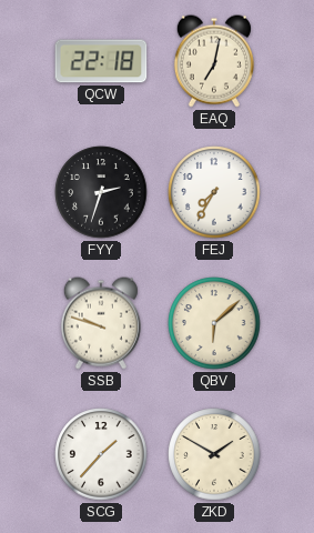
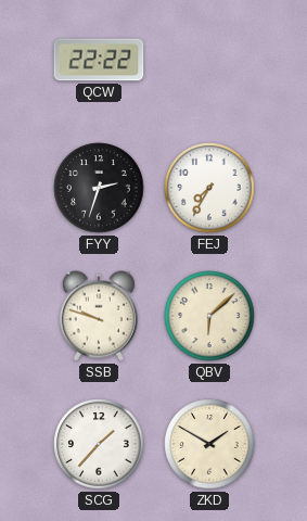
QCW: 22:18 -> 22:22 (99, 60)
EAQ: 7:02 -> none (214, 61)
